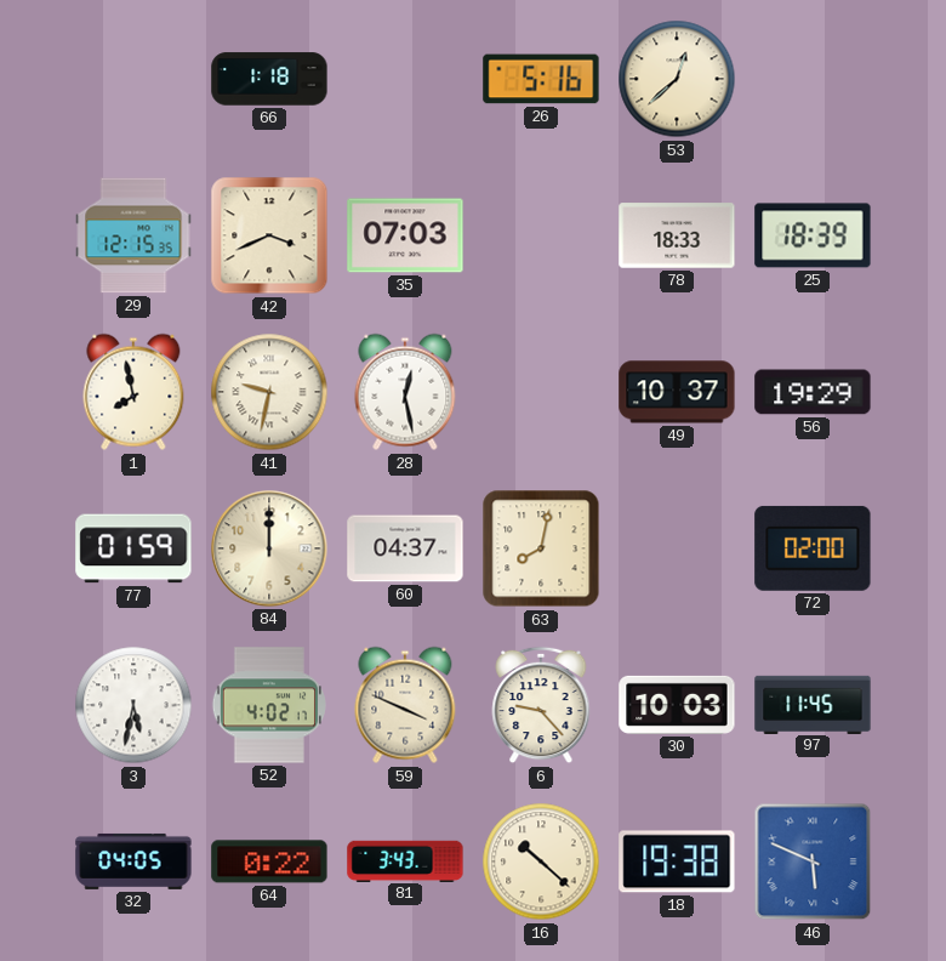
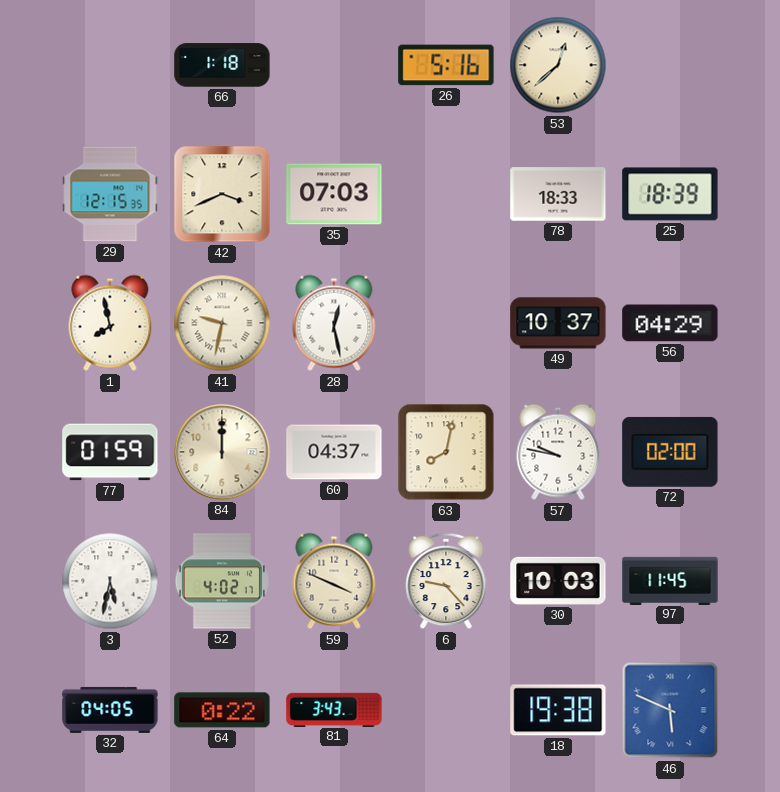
56: 19:29 -> 04:29 (670, 323)
57: none -> 9:47 (558, 452)
16: 10:22 -> none (541, 862)
